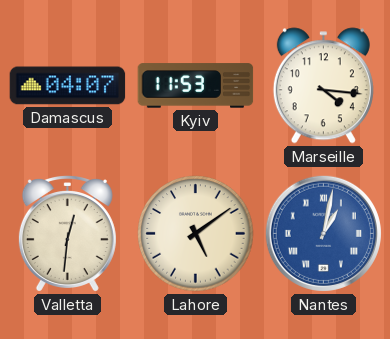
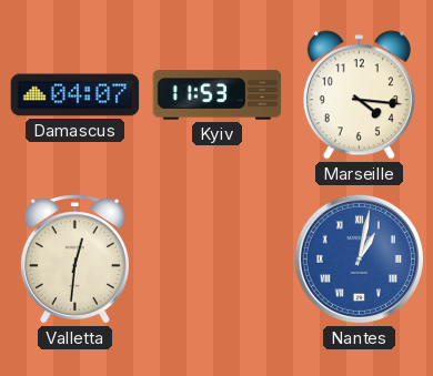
Lahore: 5:09 -> none (196, 234)
